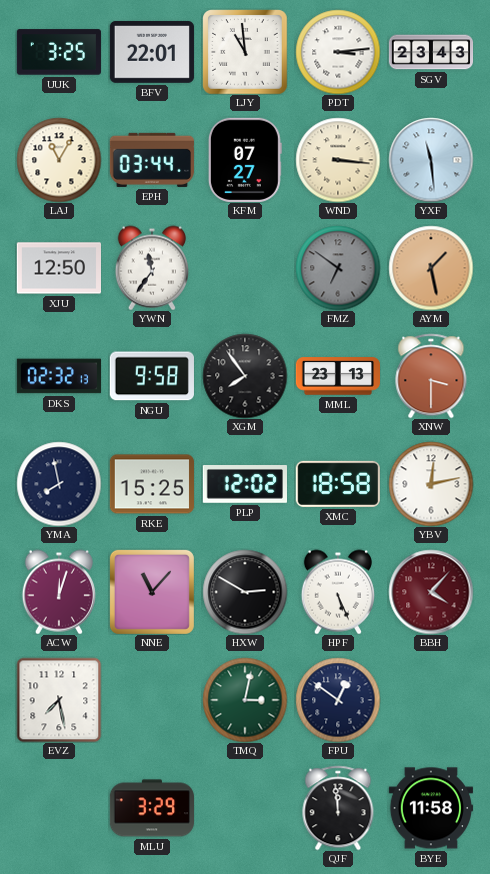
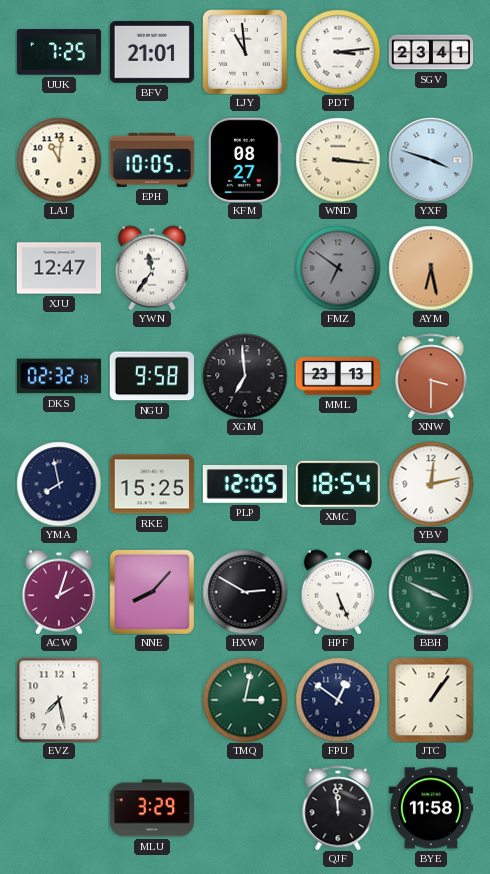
UUK: 3:25 -> 7:25 (59, 52)
BFV: 22:01 -> 21:01 (152, 52)
SGV: 23:43 -> 23:41 (431, 52)
LAJ: 11:05 -> 11:01 (59, 160)
EPH: 03:44 -> 10:05 (152, 160)
KFM: 07:27 -> 08:27 (245, 159)
YXF: 11:29 -> 3:48 (431, 160)
XJU: 12:50 -> 12:47 (58, 268)
AYM: 1:28 -> 6:28 (431, 268)
XGM: 7:54 -> 6:59 (245, 376)
PLP: 12:02 -> 12:05 (244, 485)
XMC: 18:58 -> 18:54 (338, 484)
ACW: 12:03 -> 2:03 (59, 592)
NNE: 11:07 -> 8:07 (152, 592)
BBH: 4:07 -> 3:49 (431, 592)
BBH dial: burgundy -> green (431, 592)
JTC: none -> 1:06 (431, 700)
